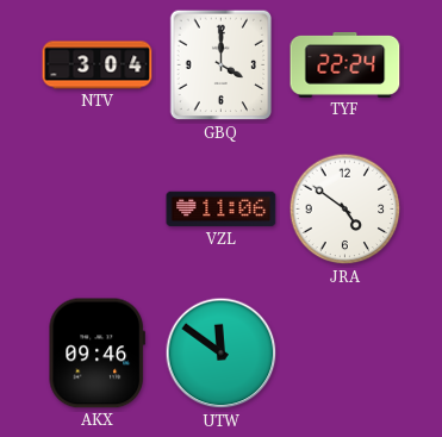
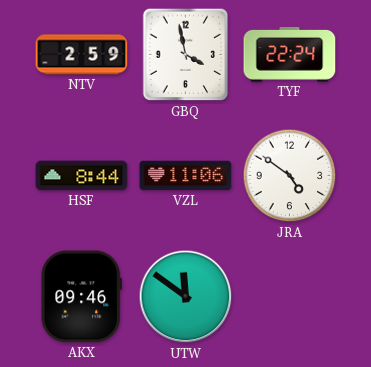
NTV: 3:04 -> 2:59 (82, 55)
GBQ: 4:00 -> 3:58 (186, 55)
HSF: none -> 8:44 (82, 176)
